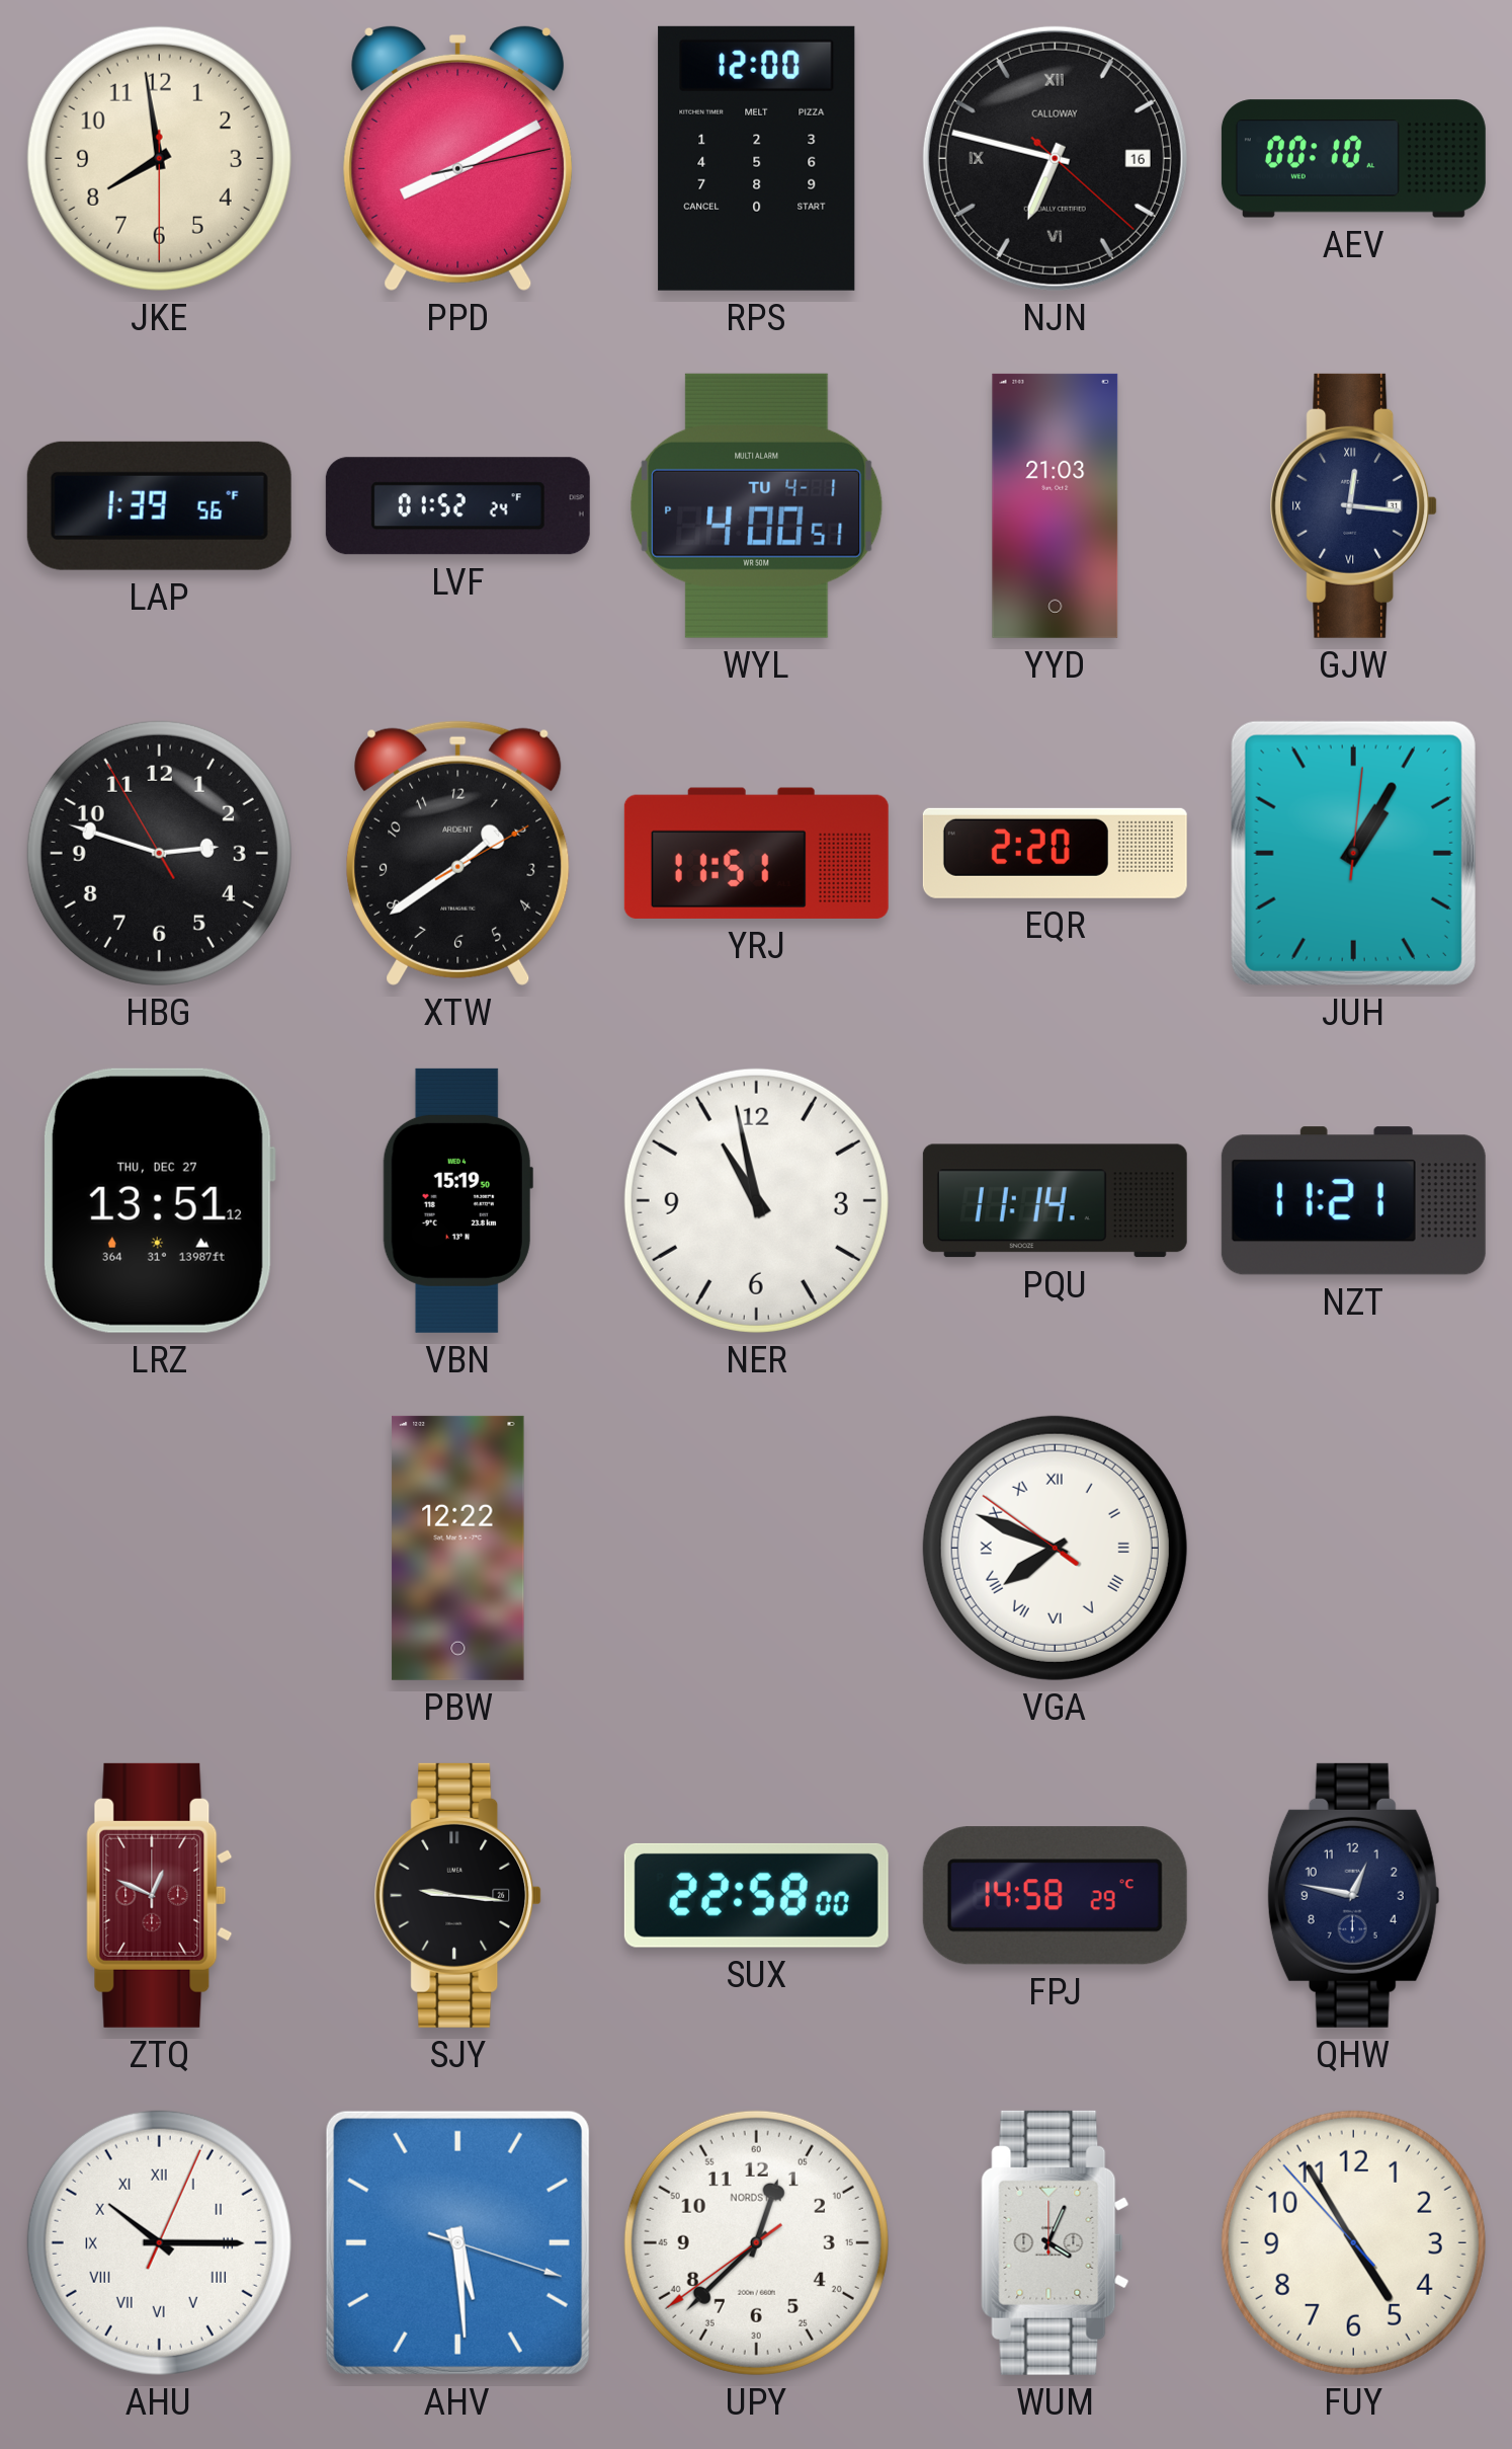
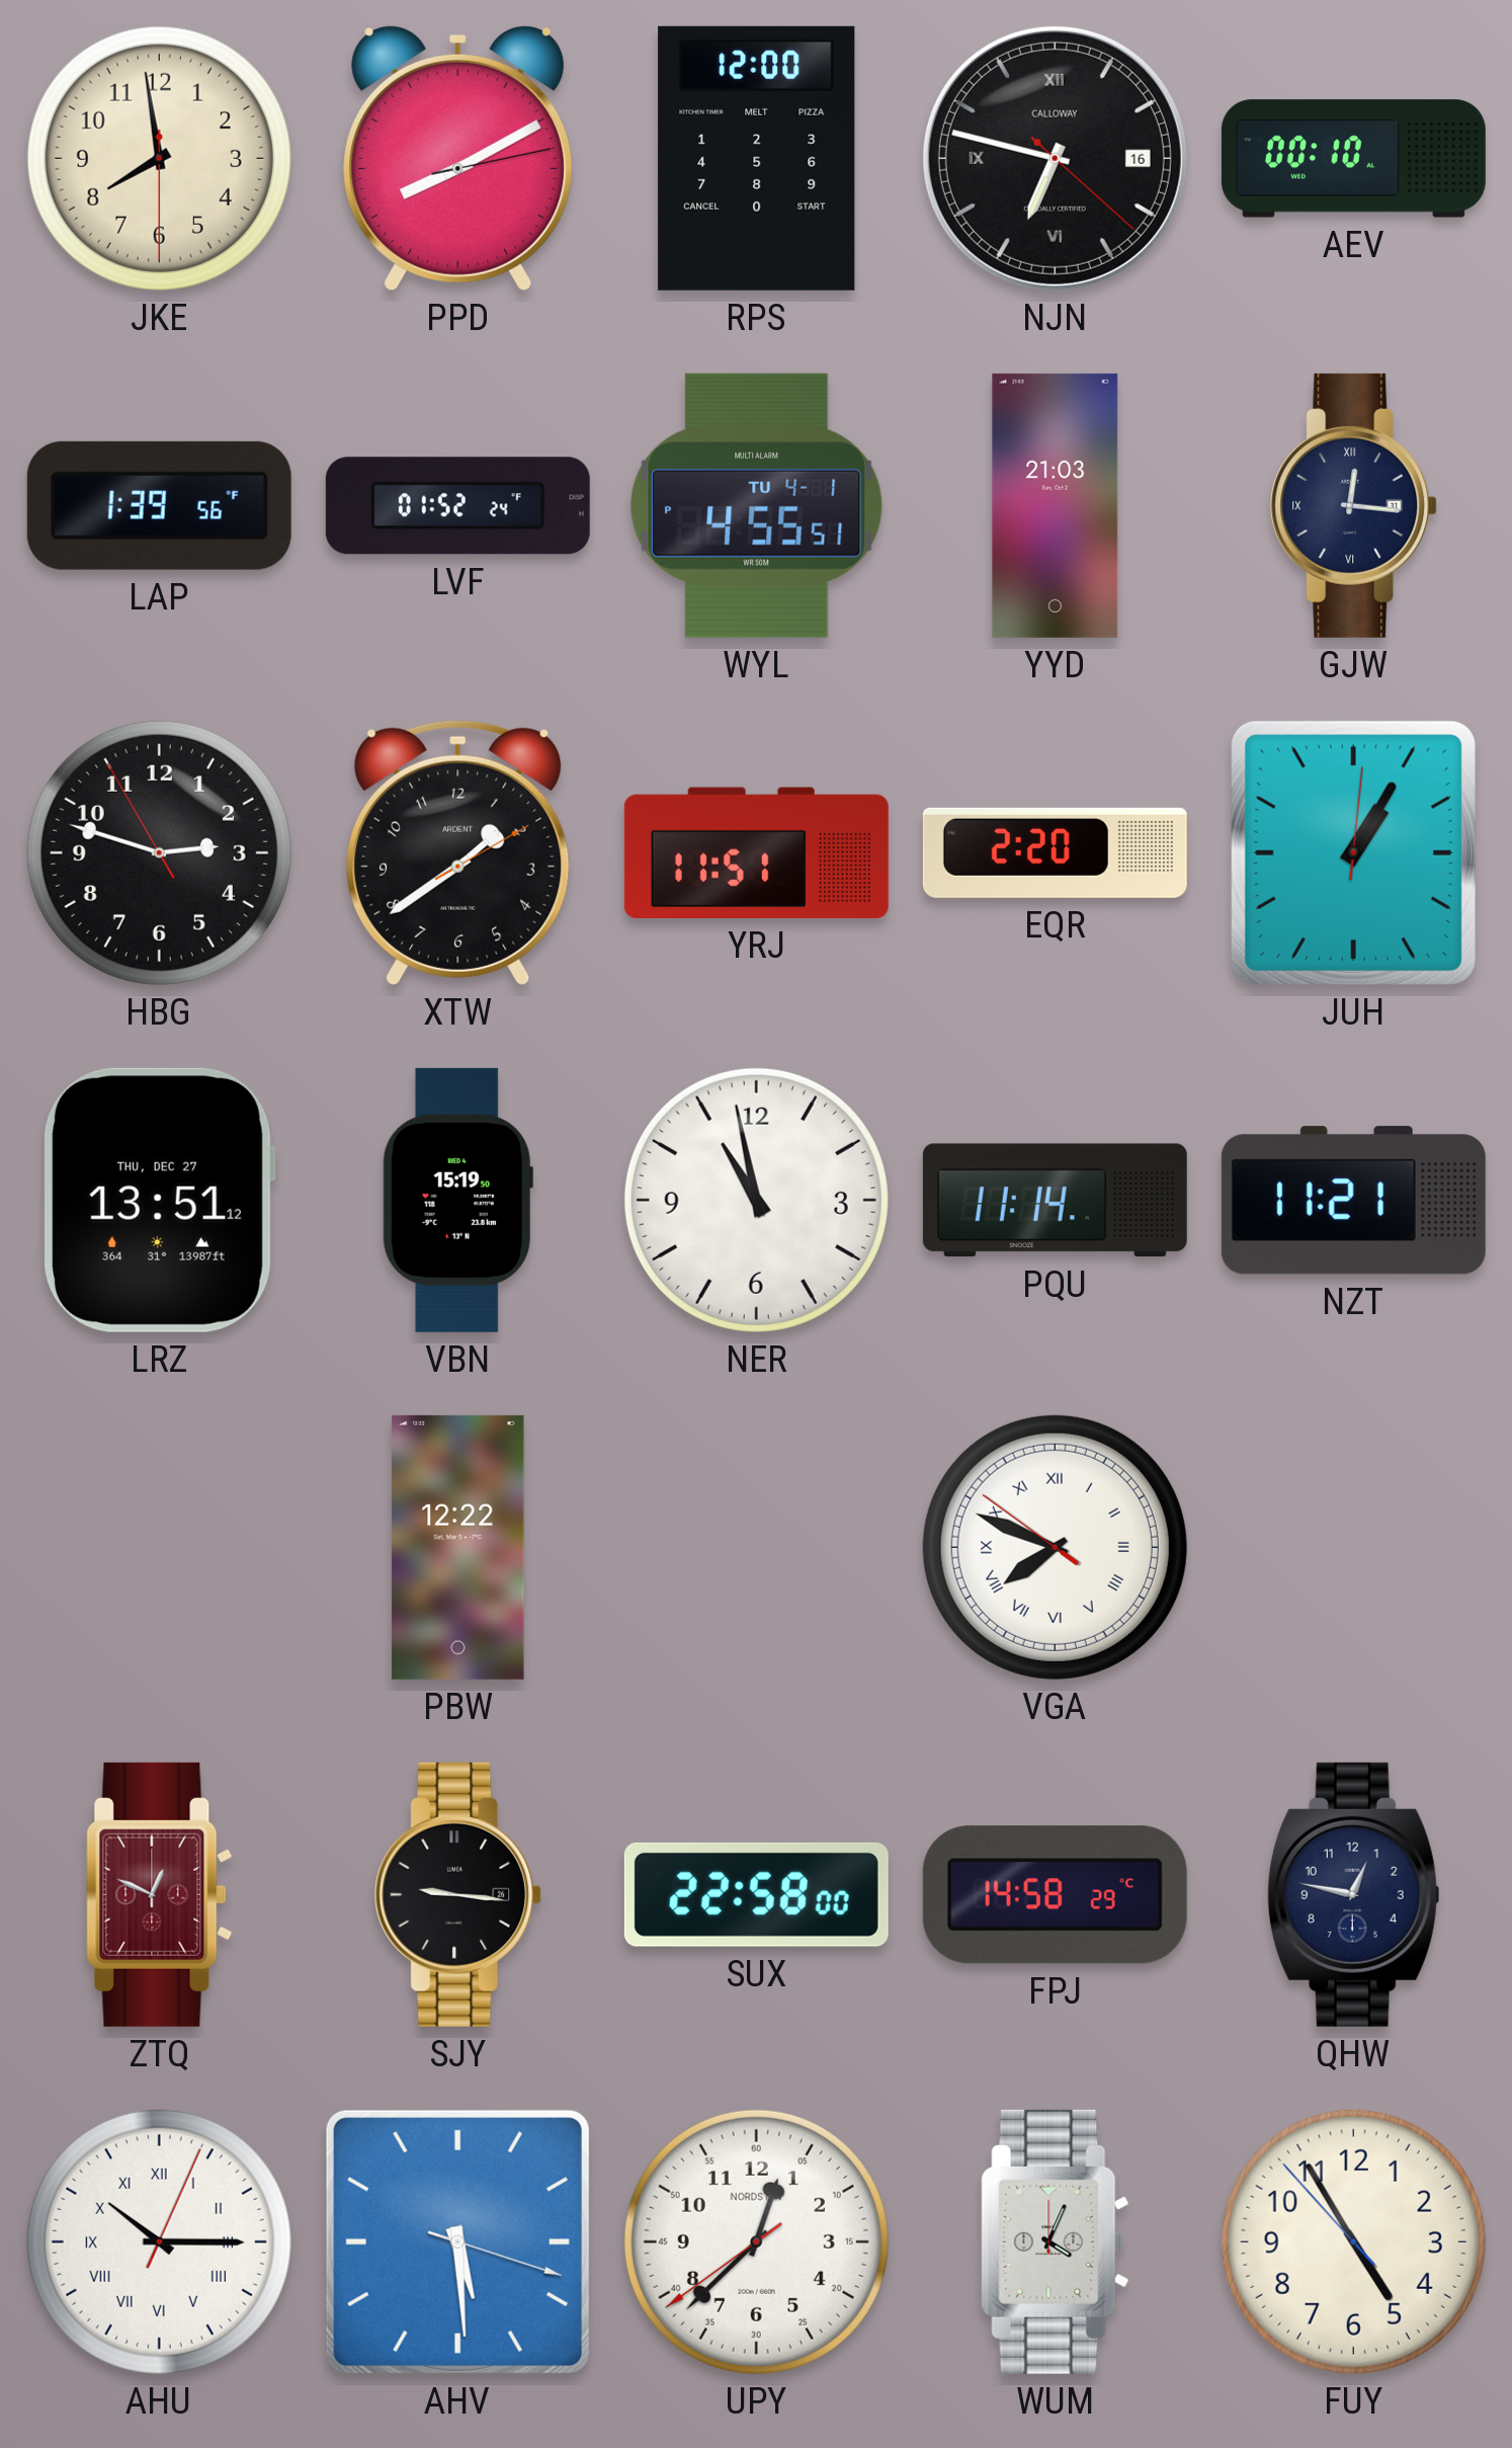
WYL: 4:00 -> 4:55 (757, 505)
